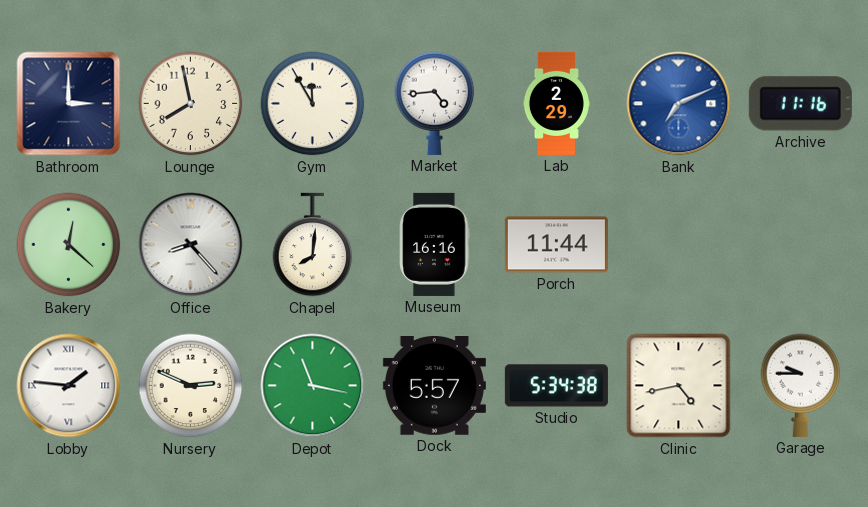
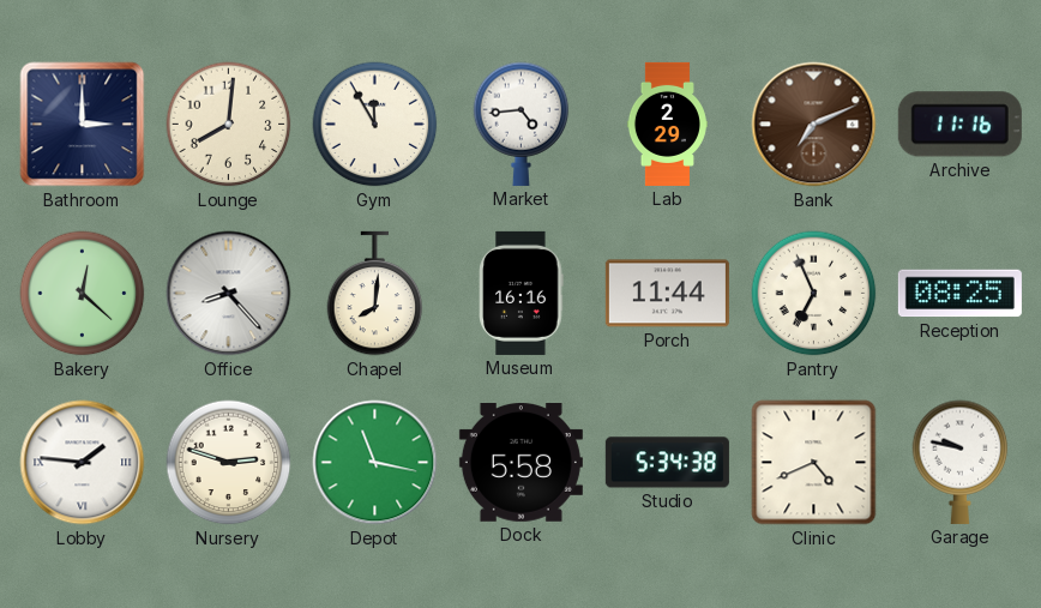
Lounge: 7:58 -> 8:01 (229, 125)
Bank dial: blue -> brown (814, 125)
Pantry: none -> 6:56 (814, 294)
Reception: none -> 08:25 (959, 294)
Nursery: 2:49 -> 2:48 (229, 463)
Dock: 5:57 -> 5:58 (520, 463)
Clinic: 4:43 -> 4:41 (814, 463)
Garage: 9:45 -> 9:47 (961, 462)
